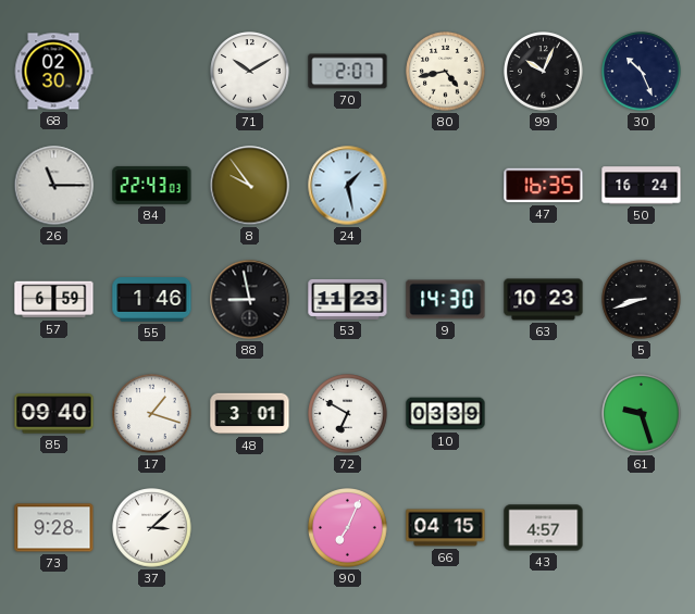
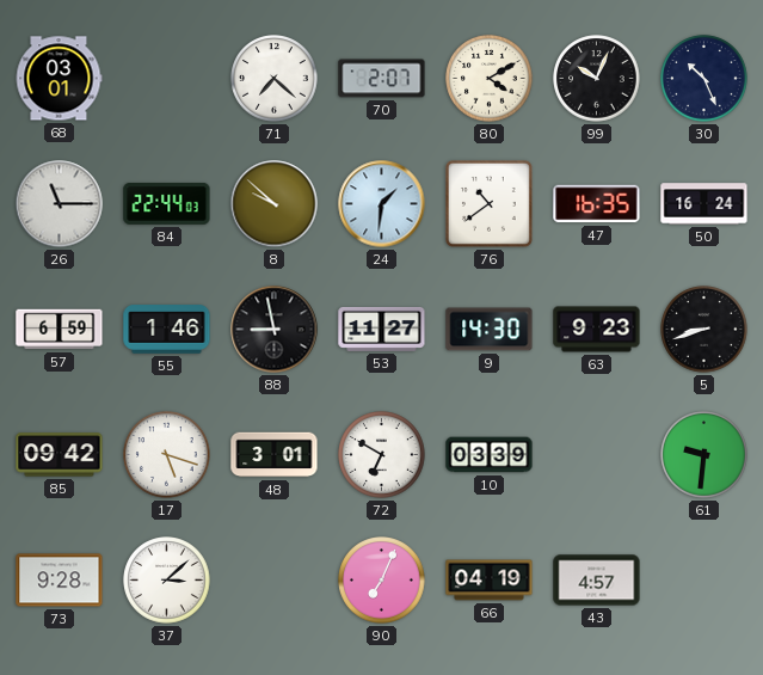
68: 02:30 -> 03:01 (59, 79)
71: 10:10 -> 7:22 (275, 79)
80: 4:43 -> 4:10 (490, 79)
84: 22:43 -> 22:44 (167, 203)
8: 9:54 -> 9:52 (275, 204)
24: 1:28 -> 1:31 (382, 204)
76: none -> 10:39 (488, 203)
53: 11:23 -> 11:27 (382, 329)
63: 10:23 -> 9:23 (597, 330)
85: 09:40 -> 09:42 (60, 455)
17: 1:18 -> 5:18 (167, 455)
61: 9:27 -> 9:31 (704, 455)
66: 04:15 -> 04:19 (490, 581)
